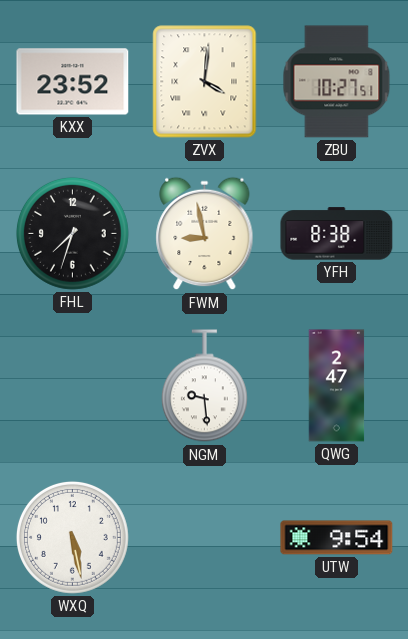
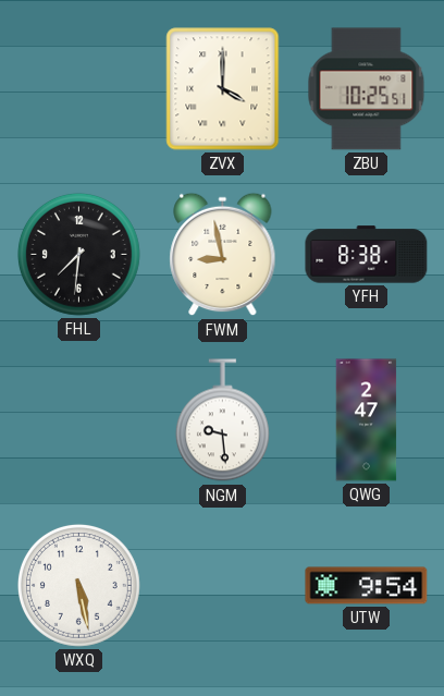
KXX: 23:52 -> none (73, 82)
ZVX: 4:01 -> 4:00 (223, 89)
ZBU: 10:27 -> 10:25 (367, 89)
FHL: 7:33 -> 7:31 (78, 254)
